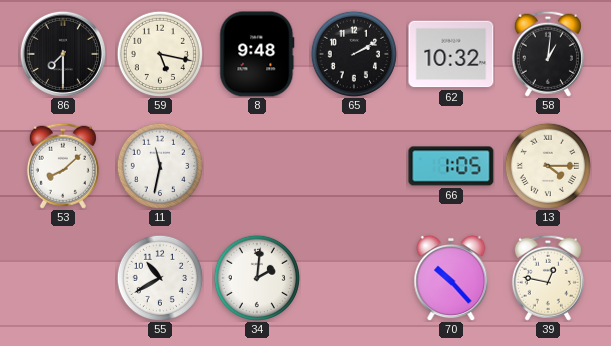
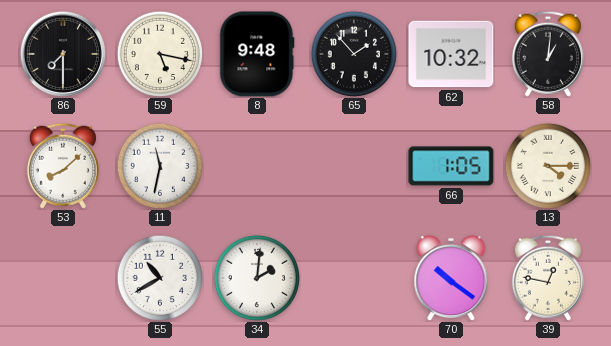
65: 2:10 -> 1:53 (353, 53)
70: 10:23 -> 10:21 (451, 278)
